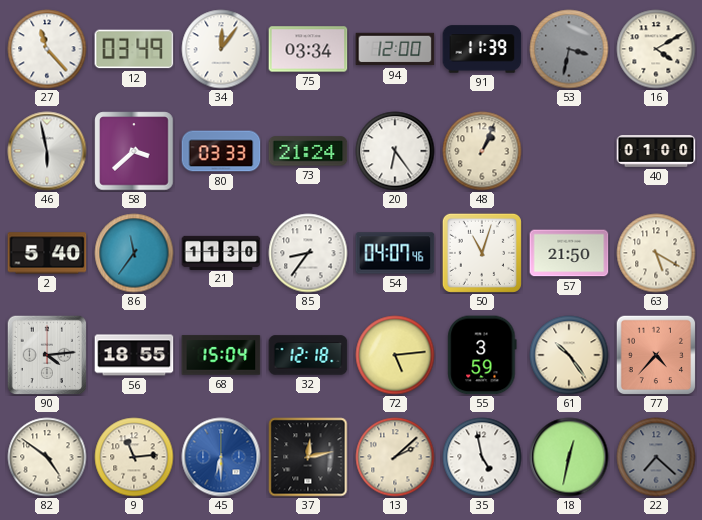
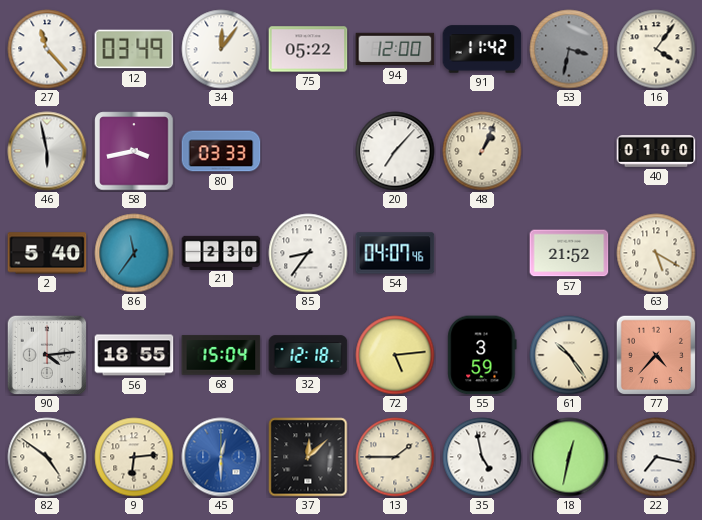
75: 03:34 -> 05:22 (308, 49)
91: 11:39 -> 11:42 (482, 49)
16: 4:10 -> 4:06 (656, 49)
58: 3:38 -> 3:43 (134, 151)
73: 21:24 -> none (308, 151)
20: 6:24 -> 7:07 (395, 151)
21: 11:30 -> 2:30 (221, 252)
50: 11:03 -> none (482, 253)
57: 21:50 -> 21:52 (569, 253)
9: 11:14 -> 6:14 (134, 457)
45: 6:30 -> 12:30 (221, 457)
37: 12:13 -> 12:08 (308, 457)
13: 2:08 -> 1:45 (395, 457)
22: 7:22 -> 7:17 (656, 457)
22 dial: grey -> white (656, 457)
